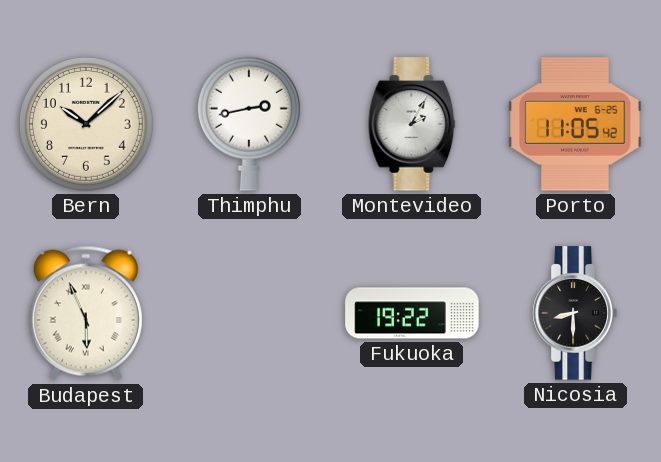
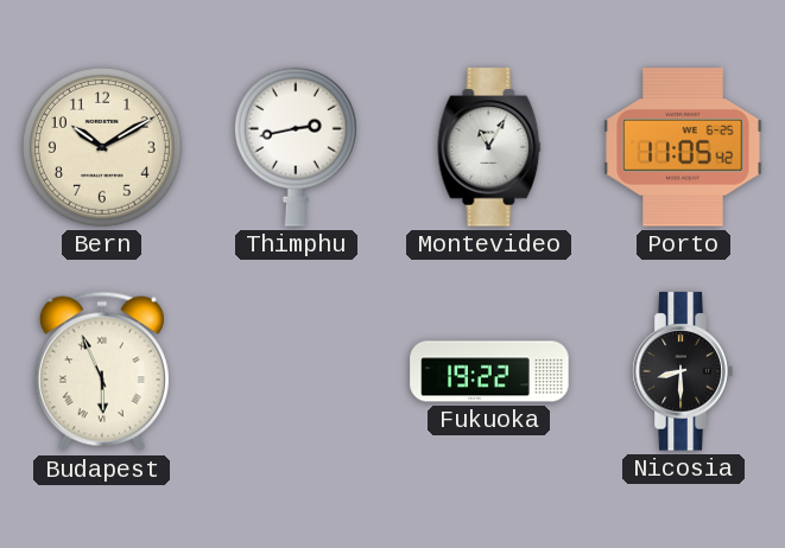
Bern: 10:08 -> 10:10 (102, 147)
Montevideo: 2:05 -> 11:05 (489, 147)
